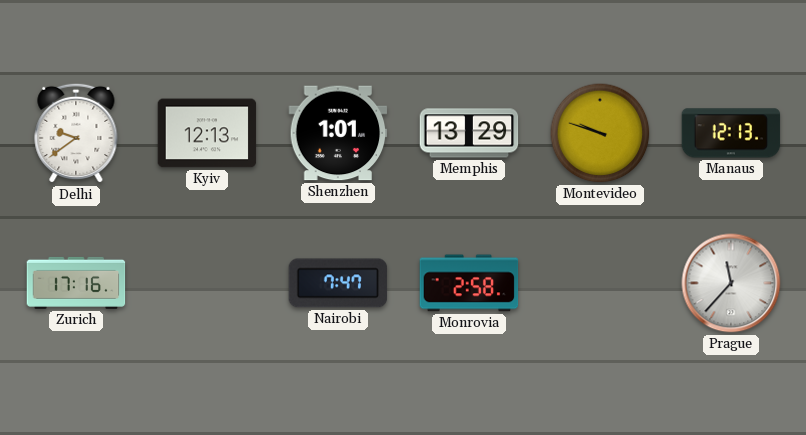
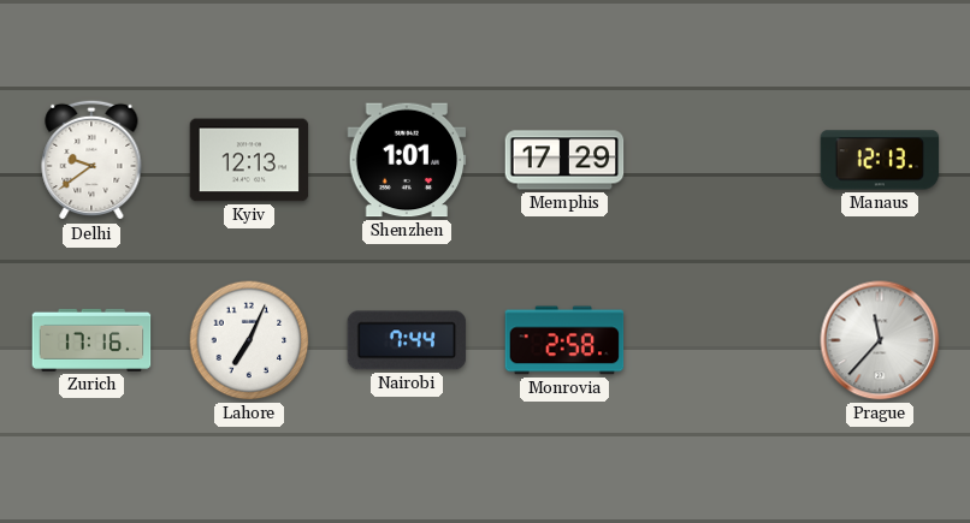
Memphis: 13:29 -> 17:29 (564, 160)
Montevideo: 9:48 -> none (600, 133)
Lahore: none -> 7:04 (249, 340)
Nairobi: 7:47 -> 7:44 (407, 340)
